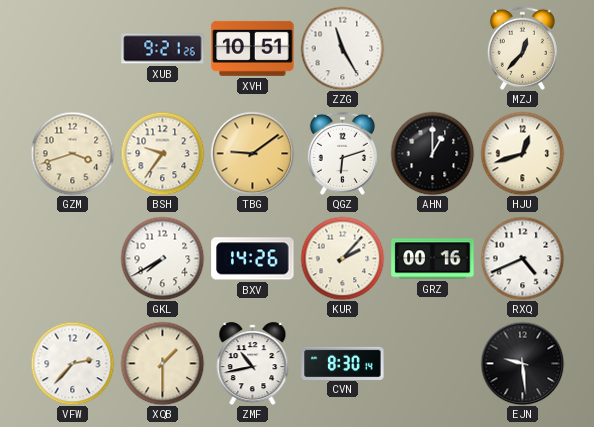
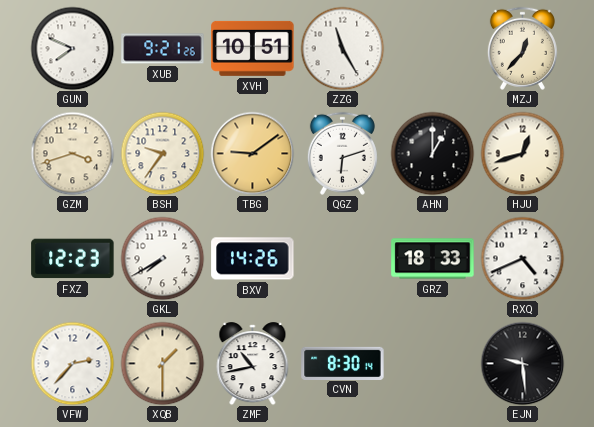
GUN: none -> 7:49 (72, 48)
FXZ: none -> 12:23 (73, 259)
KUR: 2:07 -> none (342, 258)
GRZ: 00:16 -> 18:33 (433, 259)
